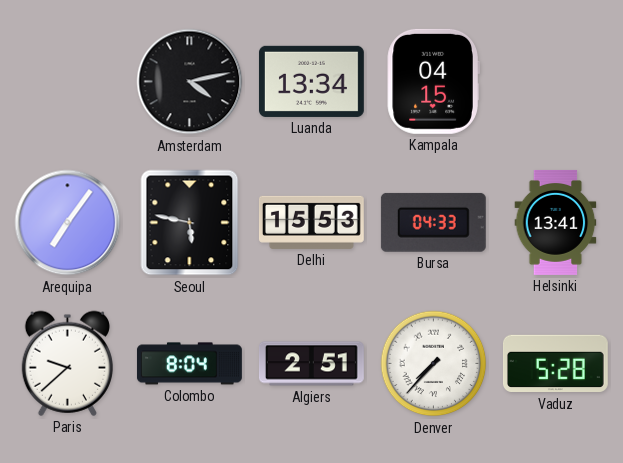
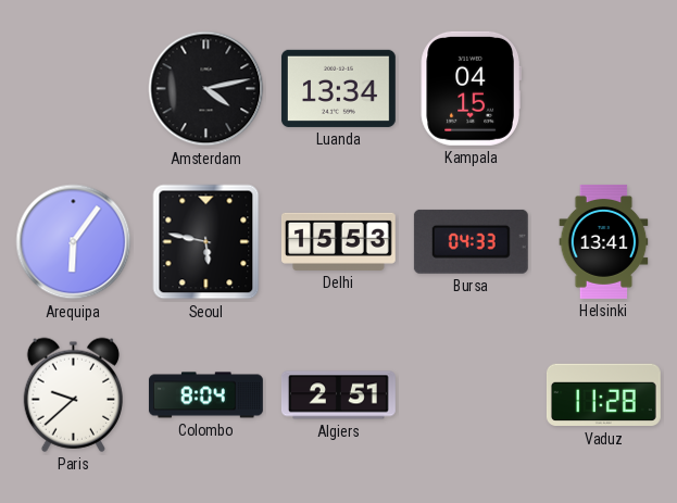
Arequipa: 7:06 -> 6:06 (74, 242)
Denver: 7:37 -> none (434, 364)
Vaduz: 5:28 -> 11:28 (603, 395)
